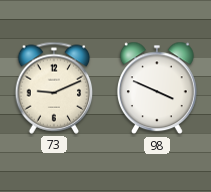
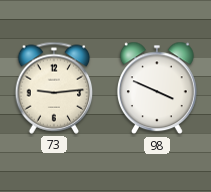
73: 9:11 -> 9:14 (54, 88)
